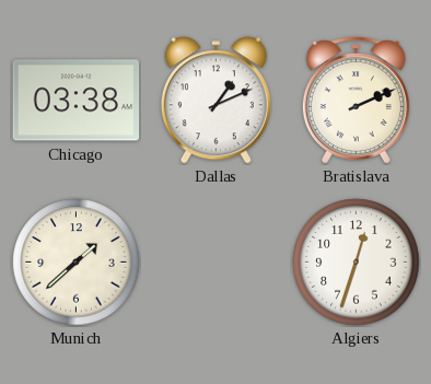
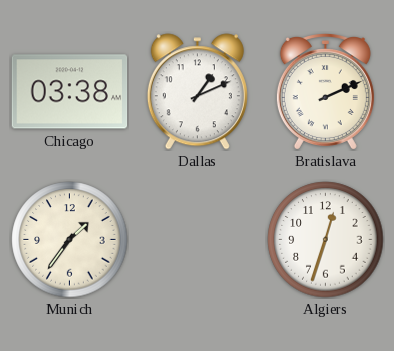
Munich: 1:38 -> 1:36 (70, 240)
